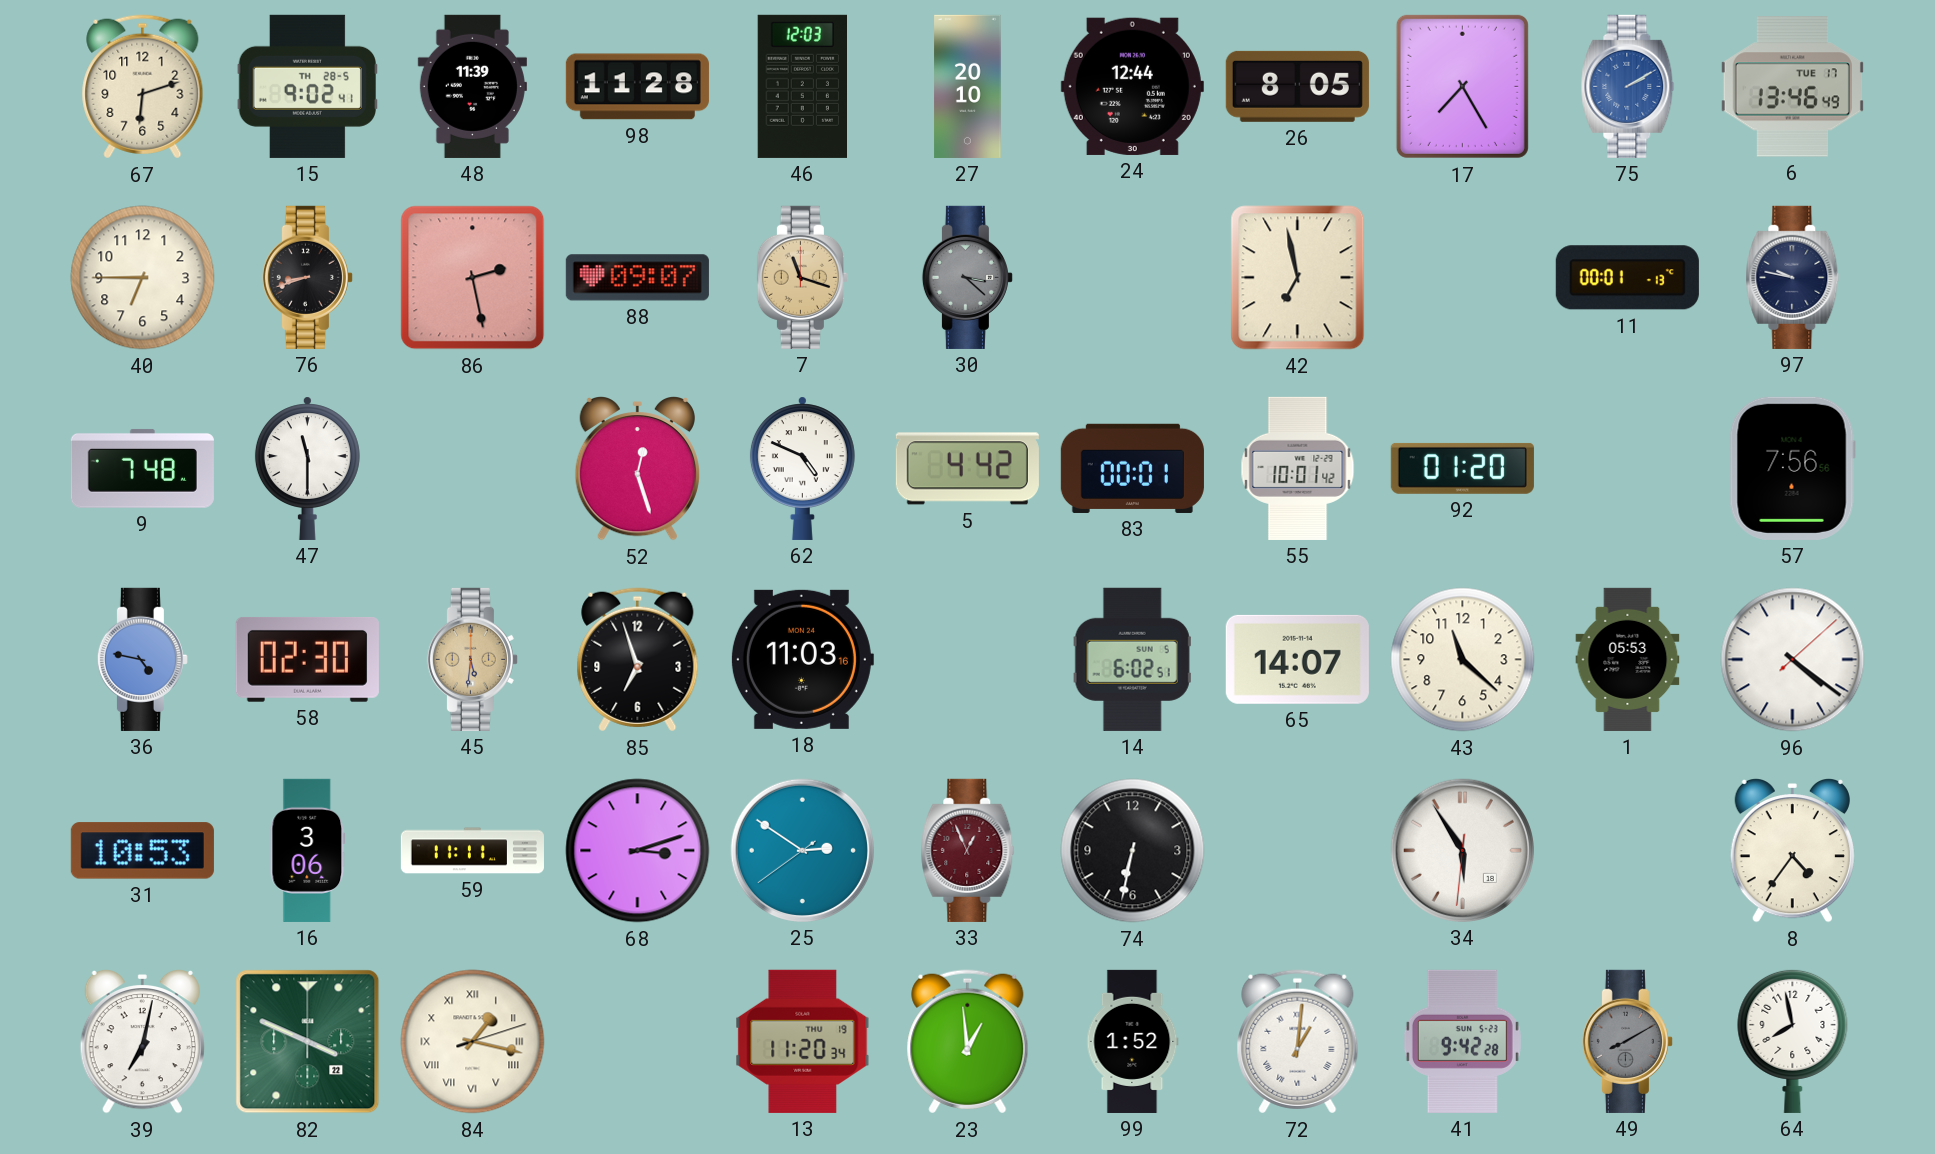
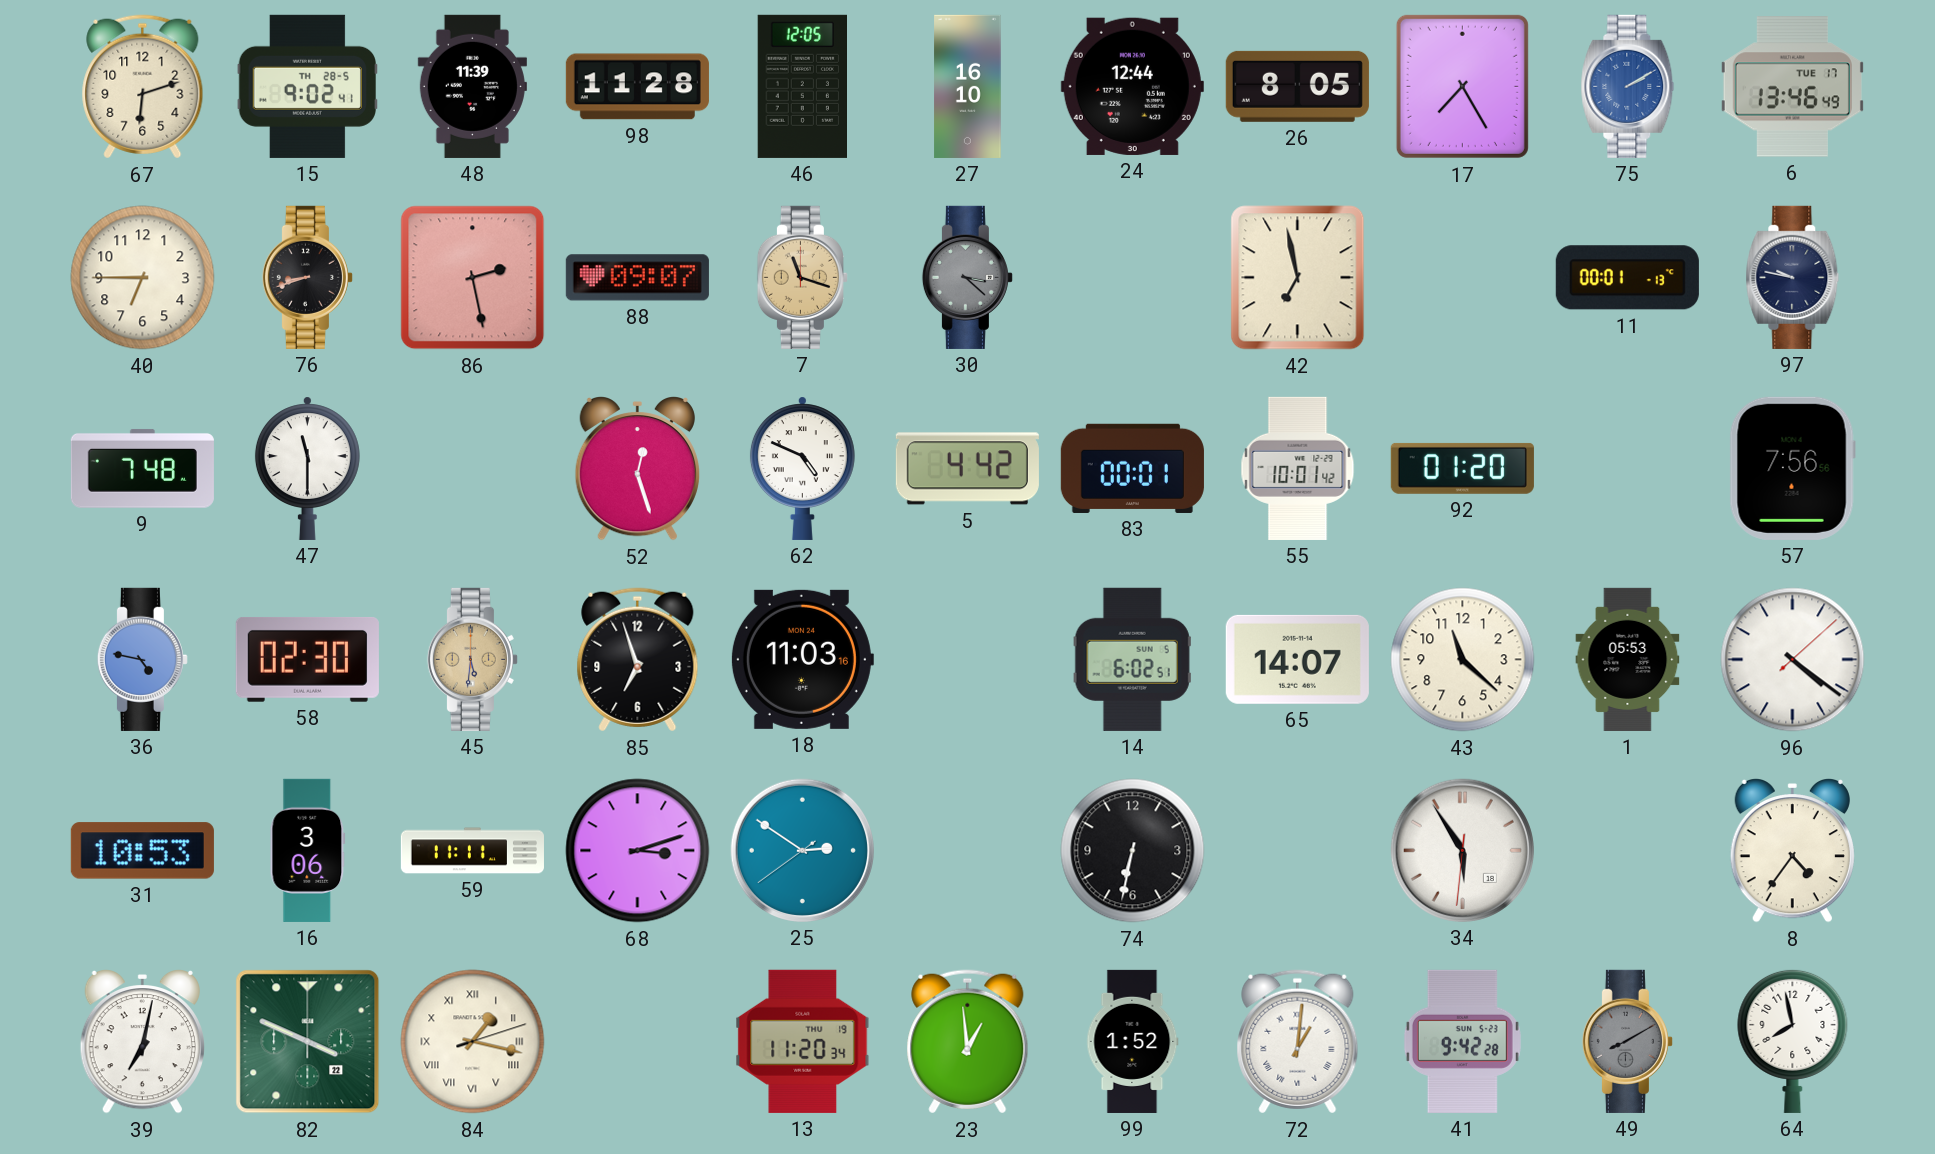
46: 12:03 -> 12:05 (802, 86)
27: 20:10 -> 16:10 (968, 86)
33: 12:56 -> none (968, 850)
